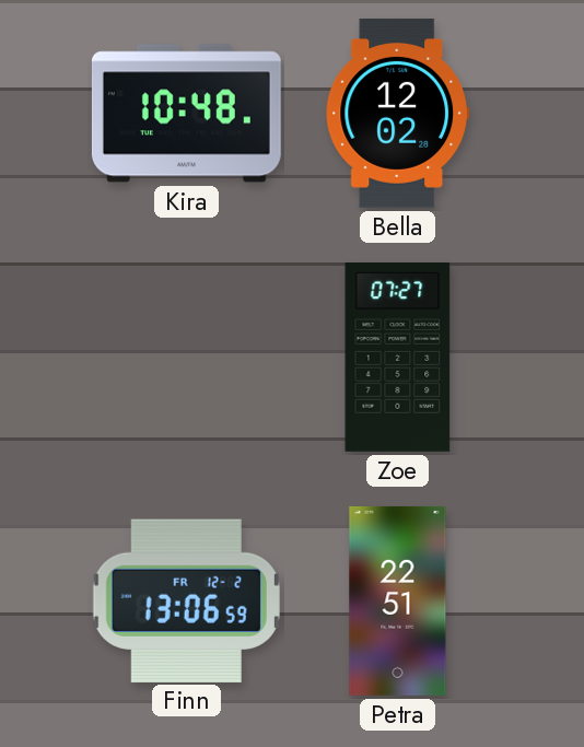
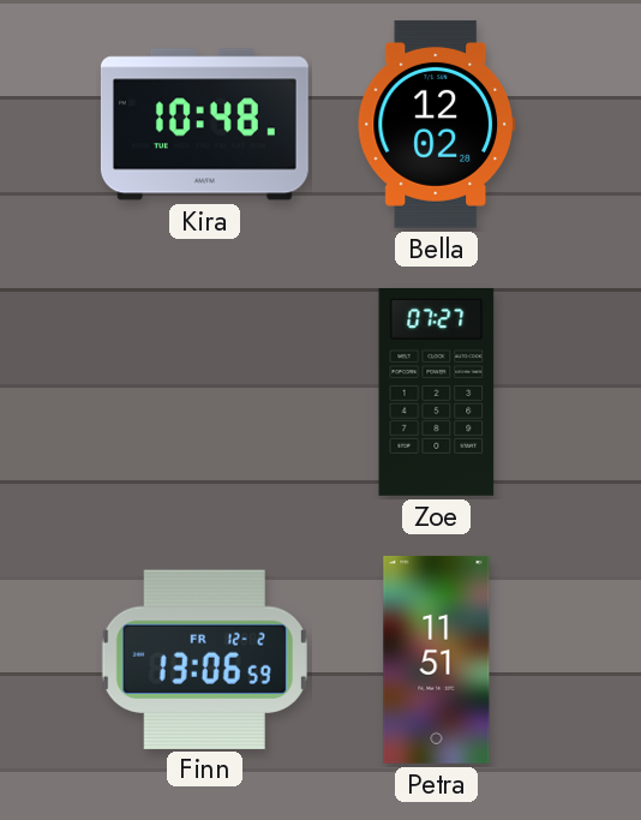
Petra: 22:51 -> 11:51 (437, 659)
